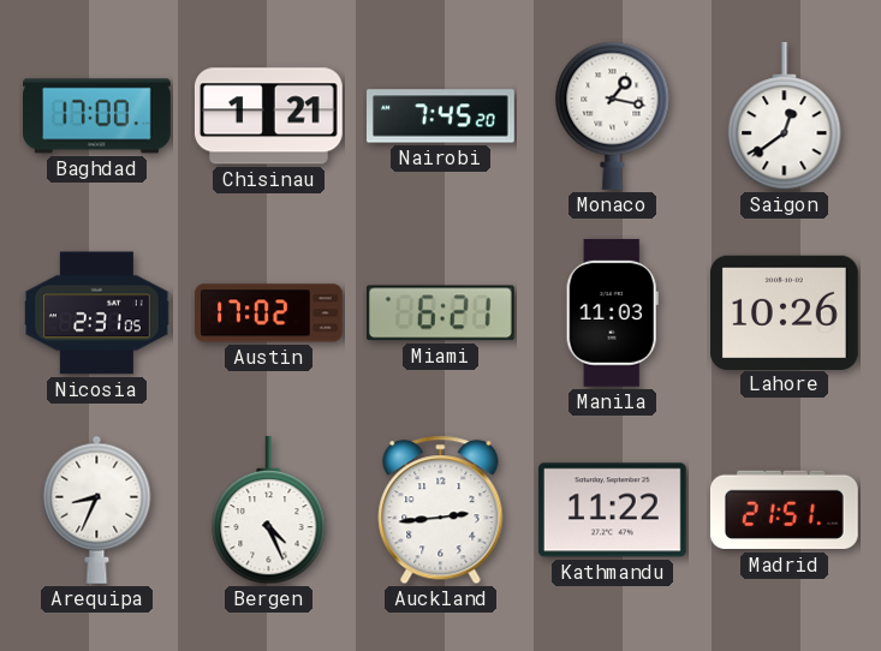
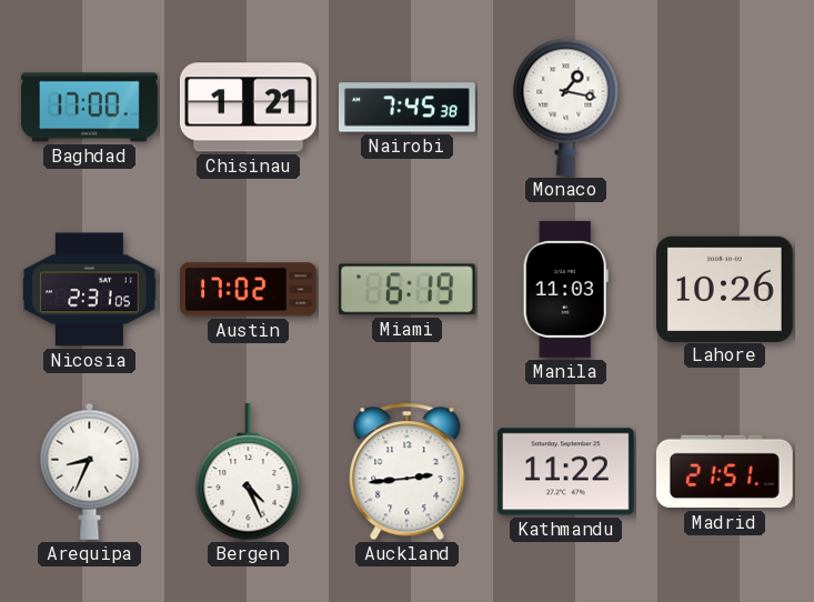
Nairobi: 7:45:20 -> 7:45:38 (408, 108)
Saigon: 12:39 -> none (785, 117)
Miami: 6:21 -> 6:19 (406, 290)
